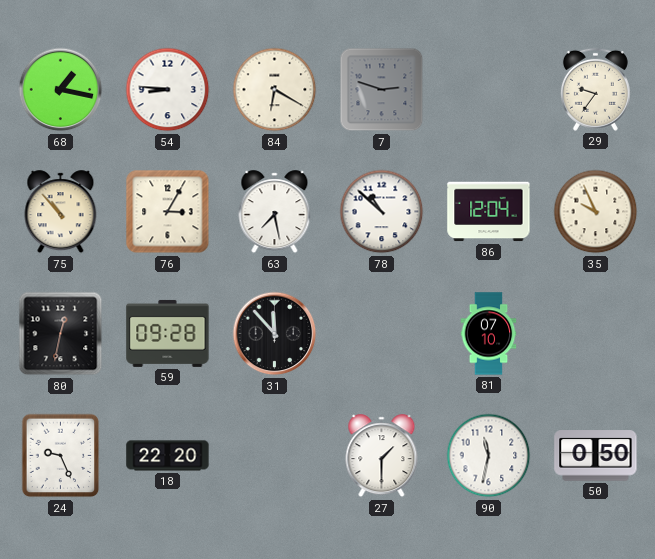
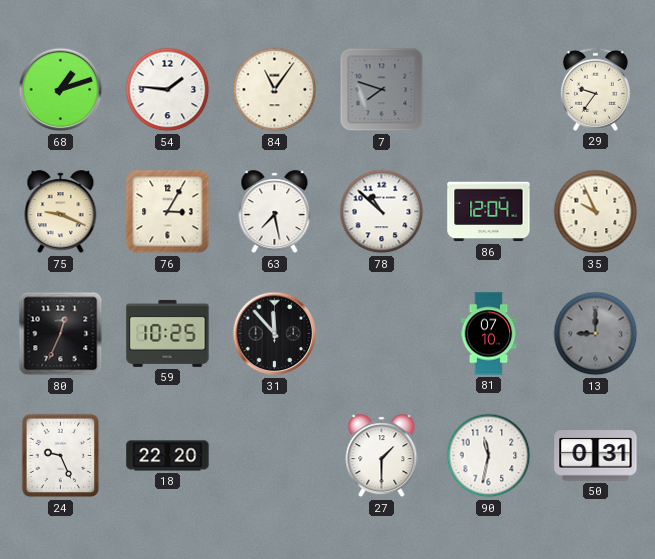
68: 1:17 -> 1:12 (61, 90)
54: 8:46 -> 1:46 (168, 90)
84: 6:20 -> 11:06 (275, 90)
7: 2:48 -> 7:48 (382, 90)
75: 10:53 -> 9:19 (61, 212)
80: 12:32 -> 12:34 (61, 334)
59: 09:28 -> 10:25 (168, 333)
13: none -> 9:00 (596, 334)
50: 0:50 -> 0:31 (596, 456)
